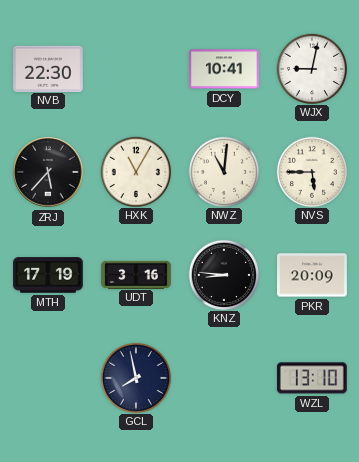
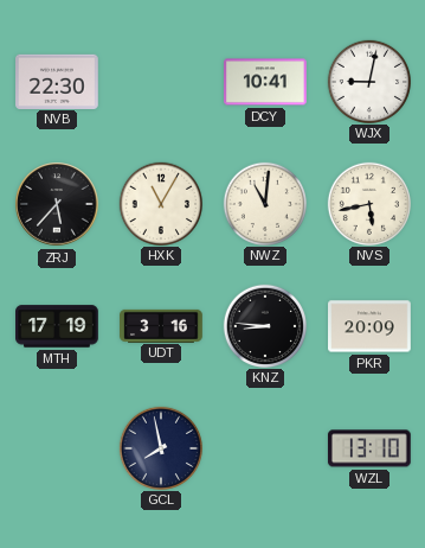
NVS: 5:45 -> 5:43 (368, 203)
